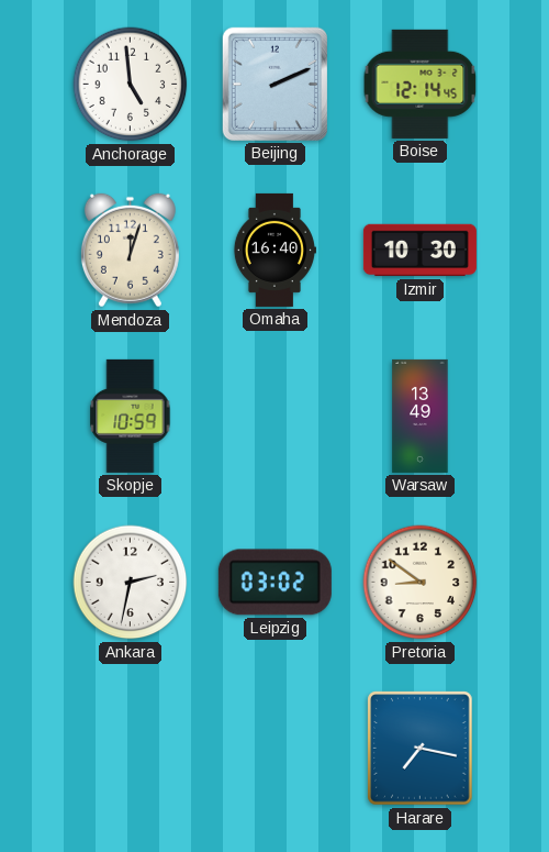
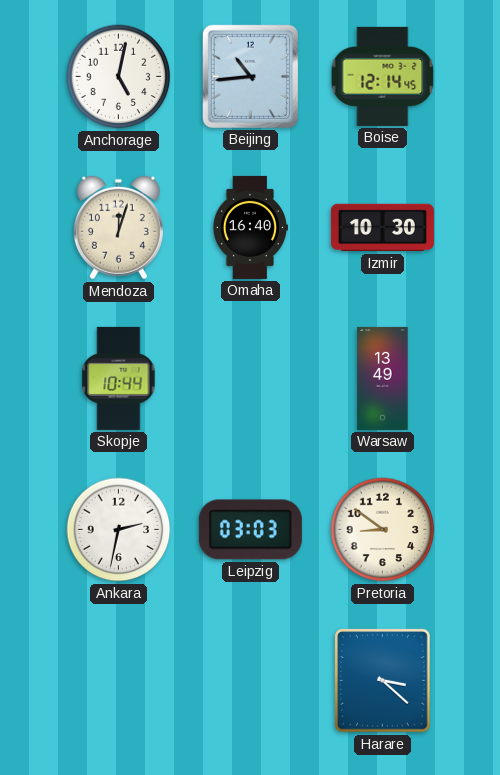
Anchorage: 4:59 -> 5:02 (119, 77)
Beijing: 2:11 -> 10:44 (250, 76)
Skopje: 10:59 -> 10:44 (119, 378)
Leipzig: 03:02 -> 03:03 (250, 530)
Harare: 7:17 -> 3:22 (383, 681)
